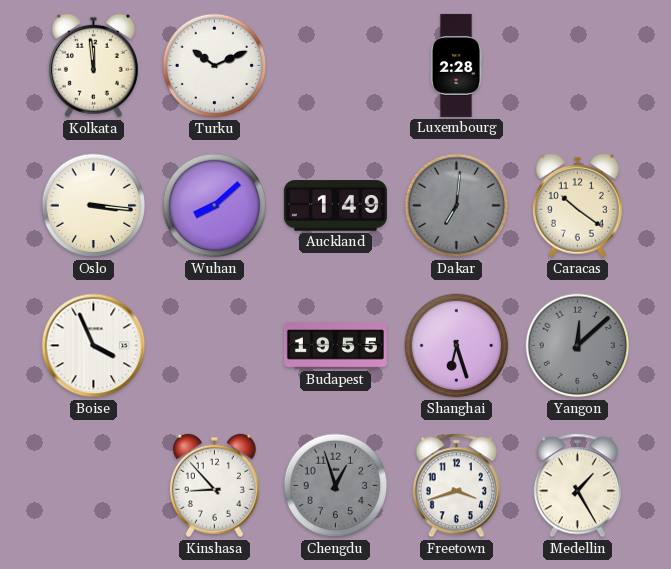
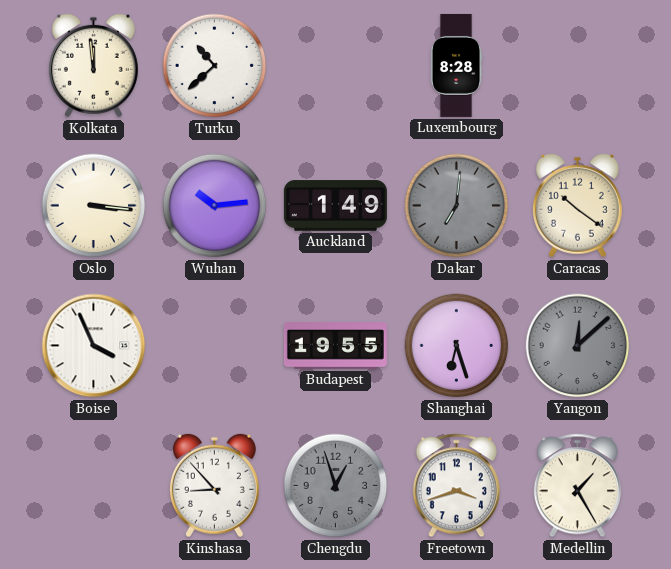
Turku: 10:11 -> 10:38 (215, 66)
Luxembourg: 2:28 -> 8:28 (456, 65)
Wuhan: 8:08 -> 10:14 (215, 206)
